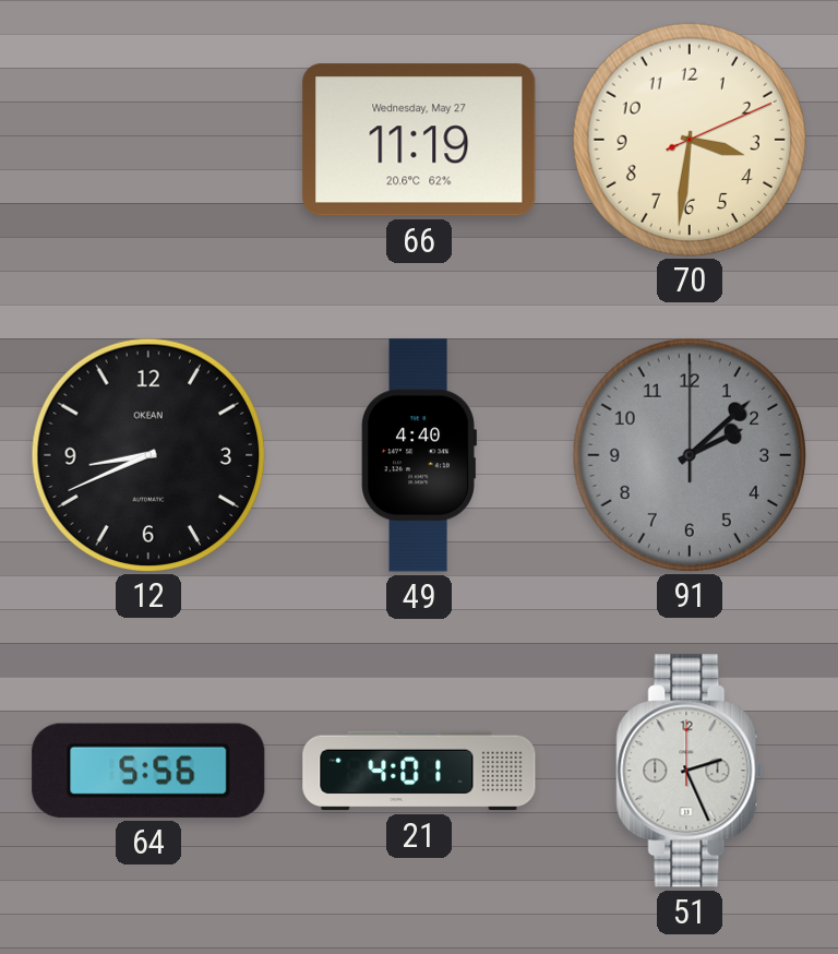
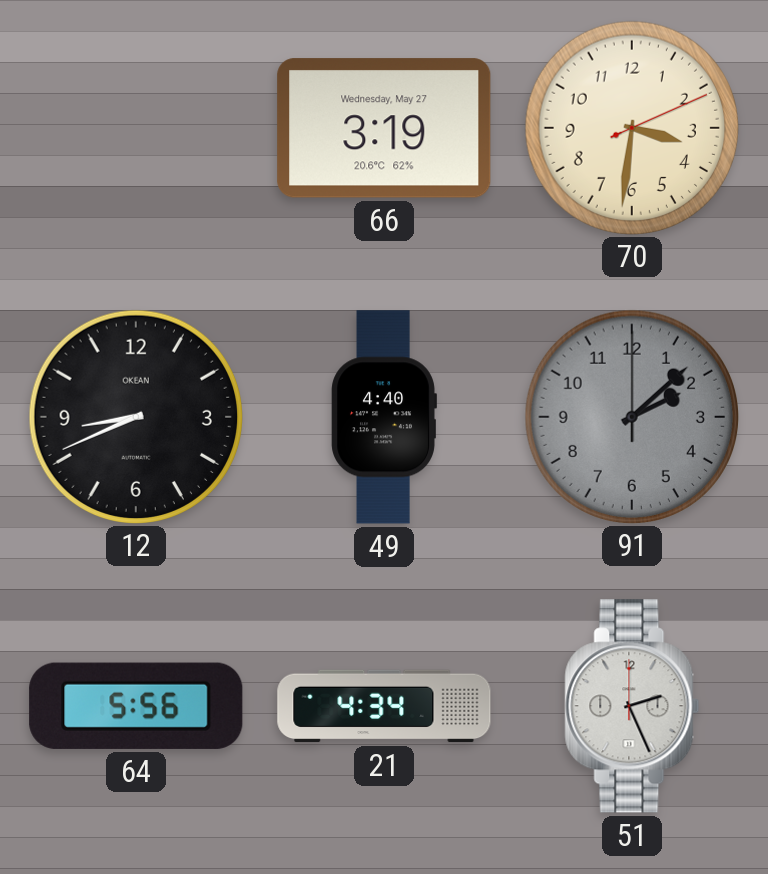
66: 11:19 -> 3:19 (384, 128)
21: 4:01 -> 4:34 (384, 706)
